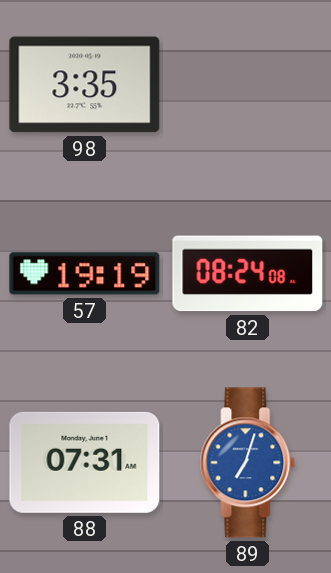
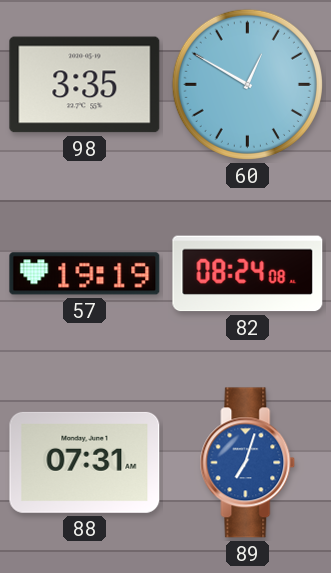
60: none -> 12:50 (247, 84)
